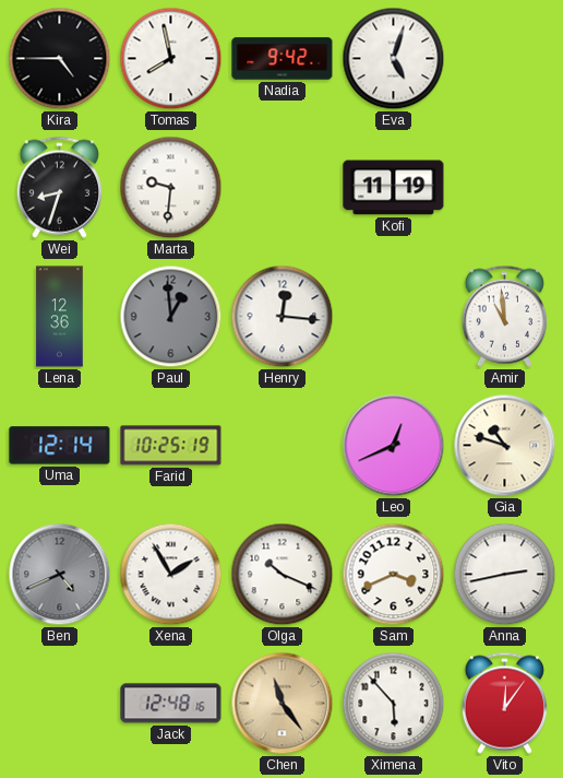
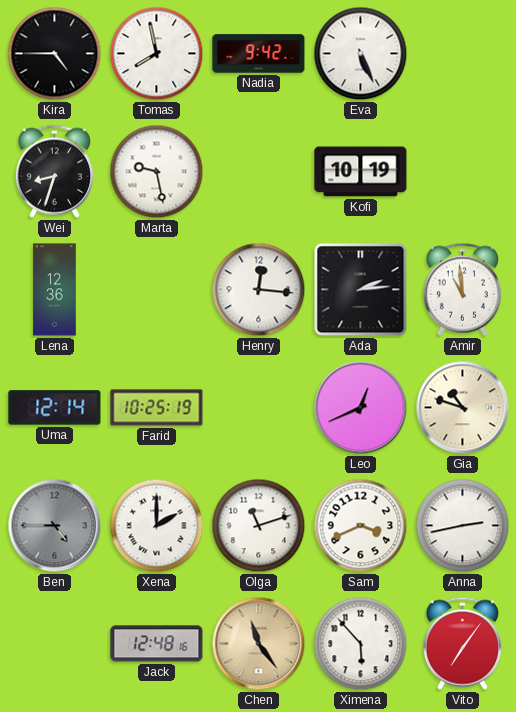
Eva: 5:03 -> 5:26 (361, 54)
Marta: 9:31 -> 9:28 (157, 172)
Kofi: 11:19 -> 10:19 (361, 172)
Paul: 12:59 -> none (171, 317)
Ada: none -> 2:14 (361, 290)
Ben: 4:41 -> 4:45 (55, 526)
Xena: 1:55 -> 2:00 (157, 526)
Olga: 10:19 -> 11:12 (259, 526)
Vito: 12:06 -> 7:06 (462, 643)
